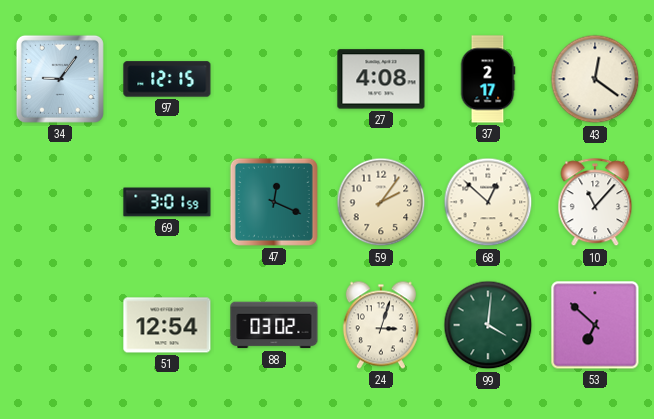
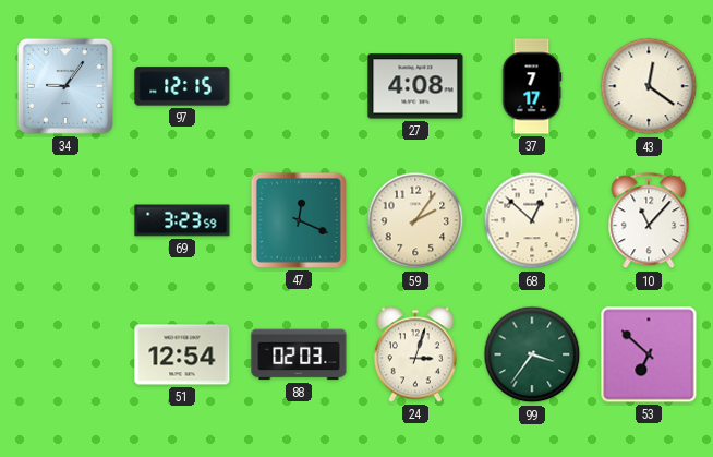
37: 2:17 -> 7:17 (532, 86)
69: 3:01 -> 3:23 (182, 220)
88: 03:02 -> 02:03 (299, 354)
99: 4:01 -> 3:36 (532, 354)
